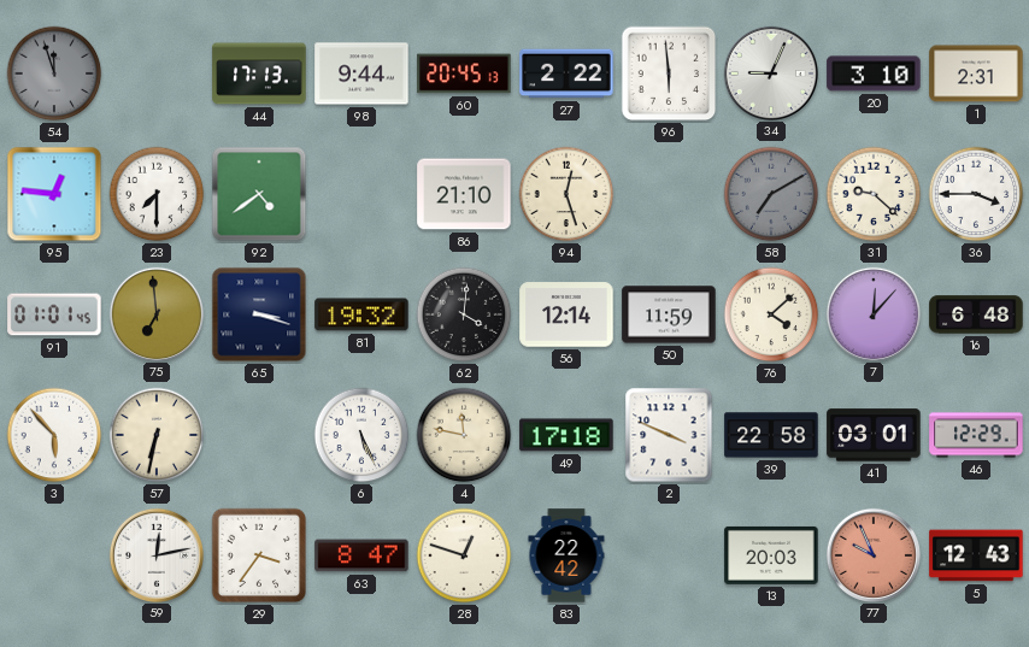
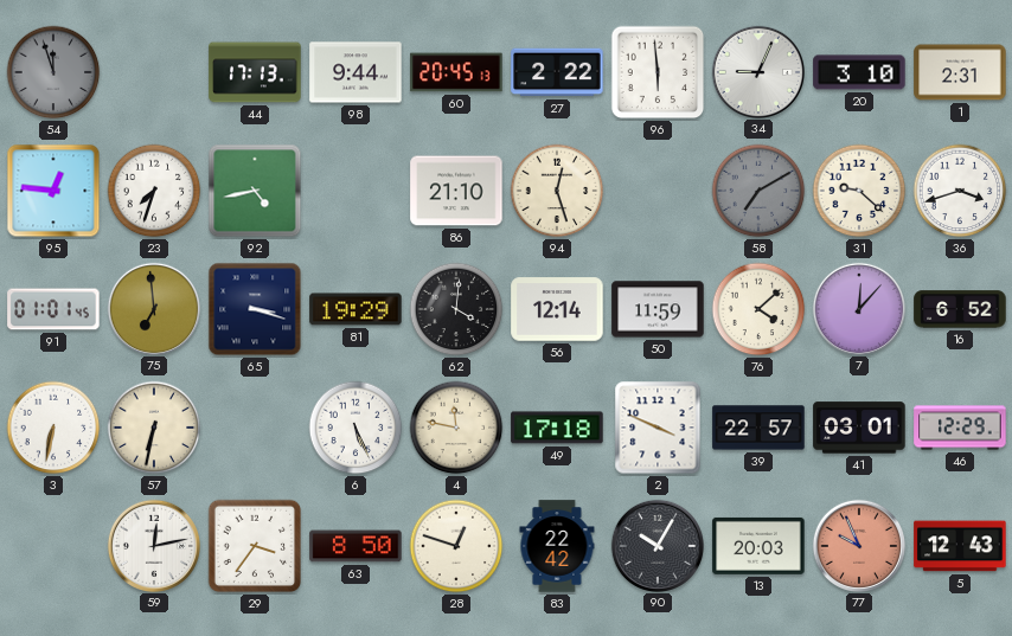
23: 7:30 -> 7:33 (154, 191)
92: 4:39 -> 4:43 (255, 191)
36: 3:45 -> 3:42 (960, 191)
81: 19:32 -> 19:29 (356, 309)
16: 6:48 -> 6:52 (960, 309)
3: 5:53 -> 6:32 (53, 428)
39: 22:58 -> 22:57 (758, 428)
63: 8:47 -> 8:50 (356, 546)
90: none -> 10:05 (656, 545)
